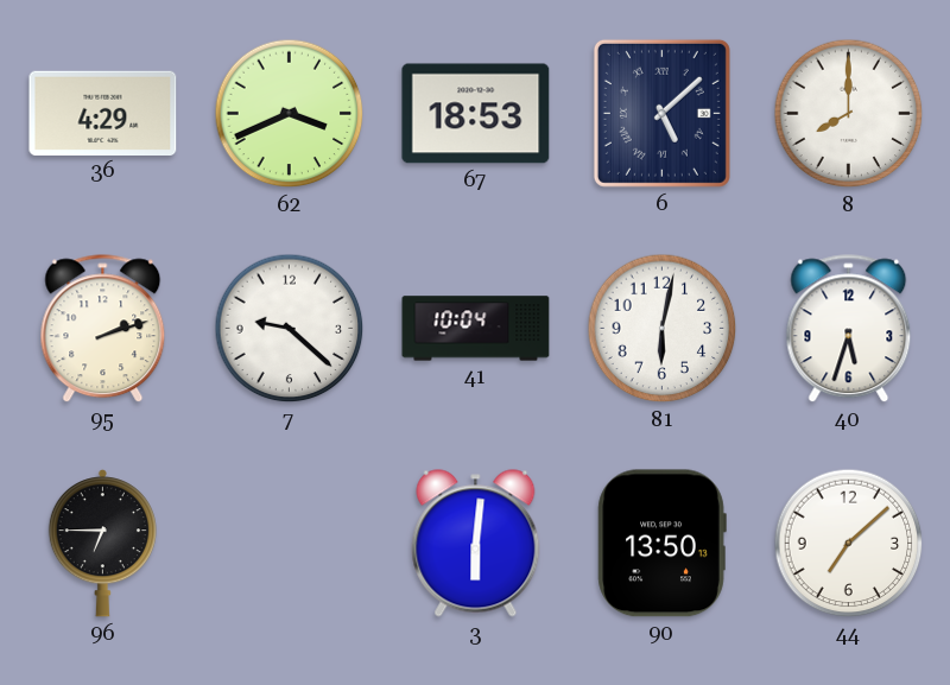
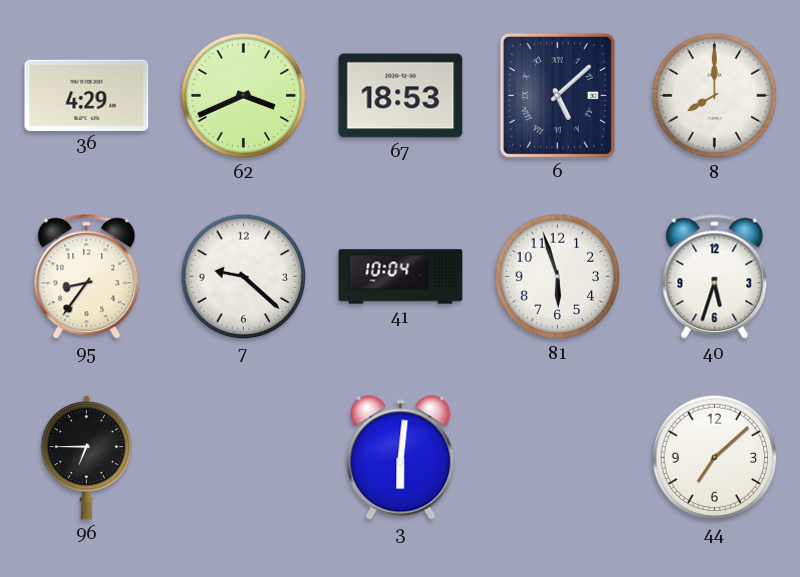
95: 2:12 -> 8:36 (87, 277)
81: 6:02 -> 5:57 (558, 277)
90: 13:50 -> none (661, 544)
